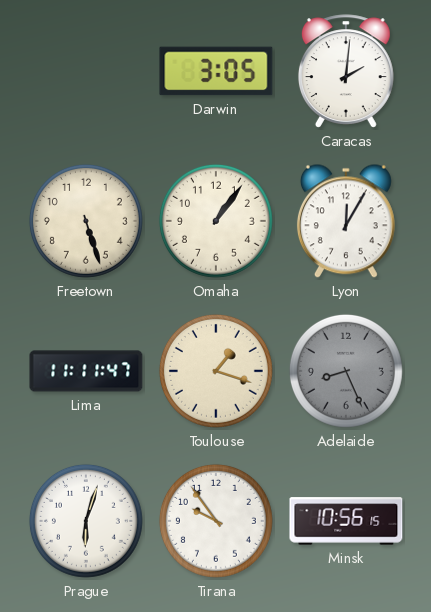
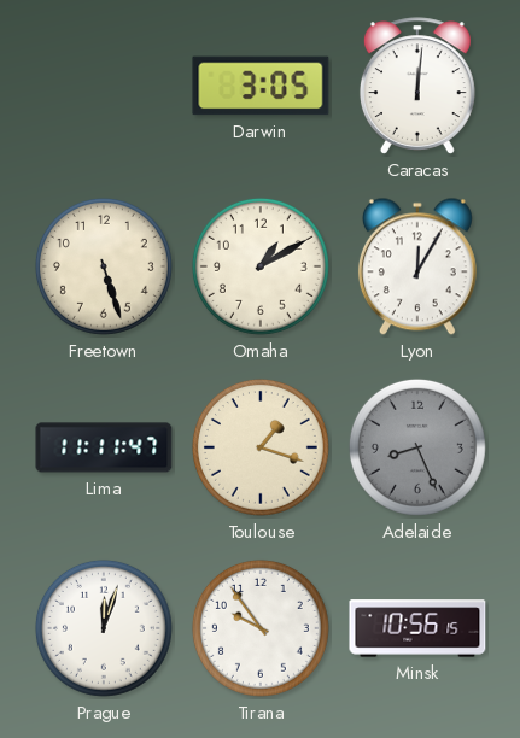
Caracas: 2:01 -> 12:01 (417, 86)
Omaha: 1:06 -> 1:10 (261, 266)
Prague: 6:03 -> 12:03 (104, 628)
